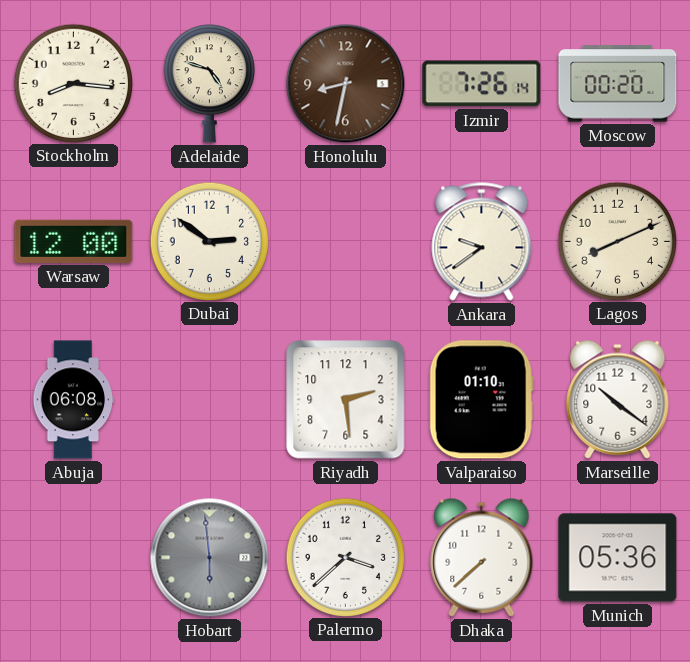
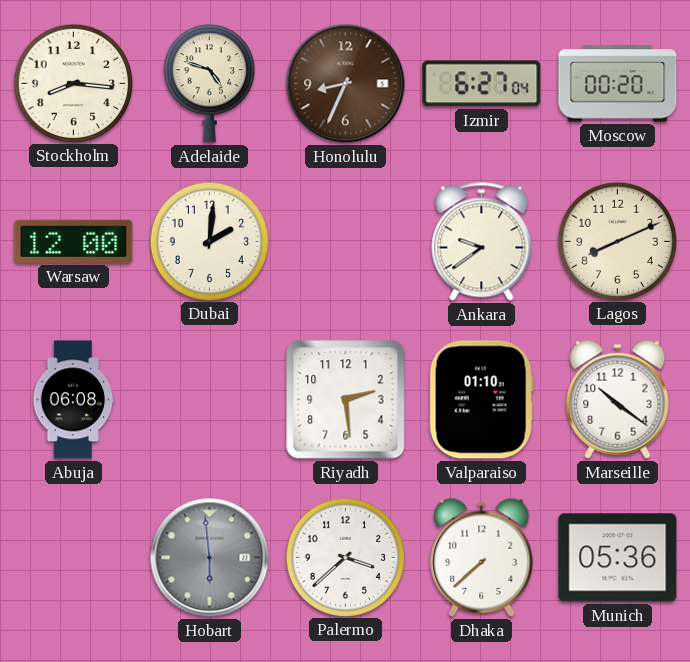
Honolulu: 8:32 -> 8:34 (346, 84)
Izmir: 7:26 -> 6:27 (482, 84)
Dubai: 2:51 -> 2:01 (209, 241)
